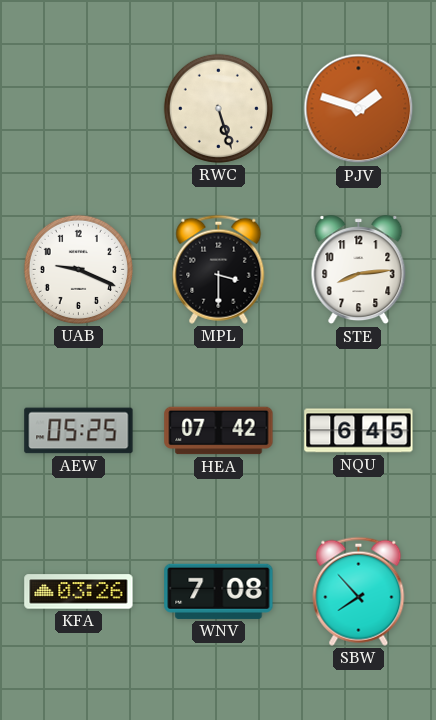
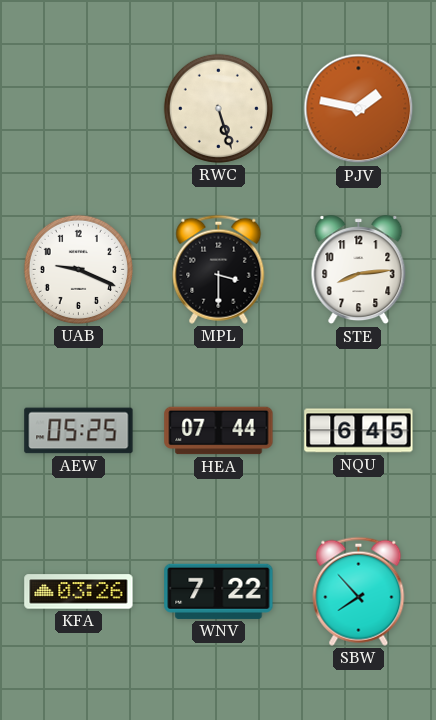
PJV: 1:48 -> 1:47 (359, 109)
HEA: 07:42 -> 07:44 (219, 431)
WNV: 7:08 -> 7:22 (219, 591)
